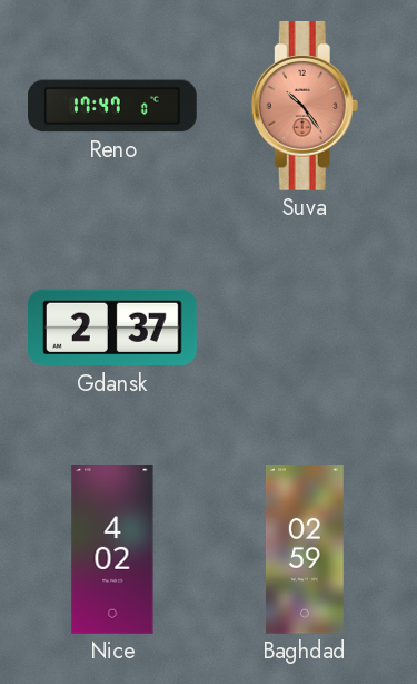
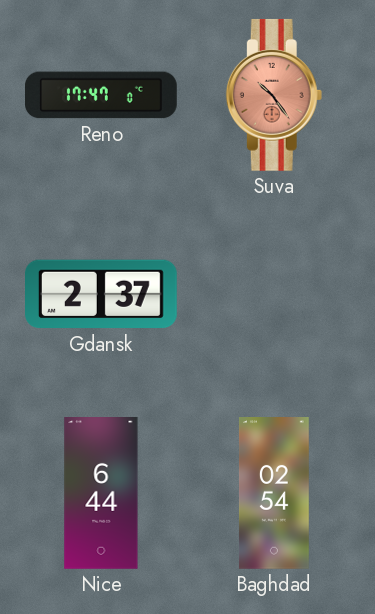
Nice: 4:02 -> 6:44 (101, 494)
Baghdad: 02:59 -> 02:54 (274, 494)
